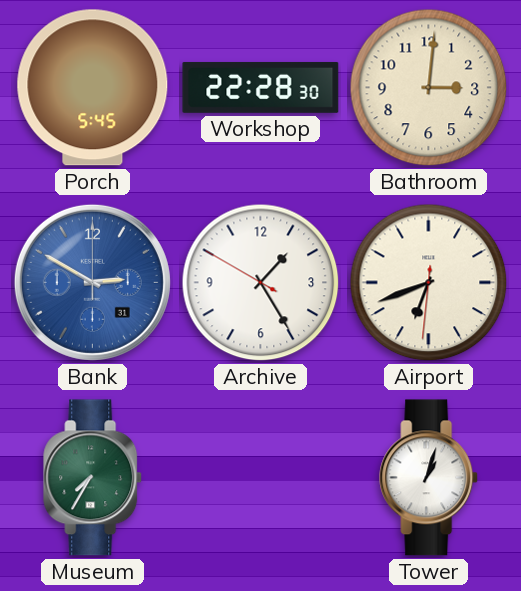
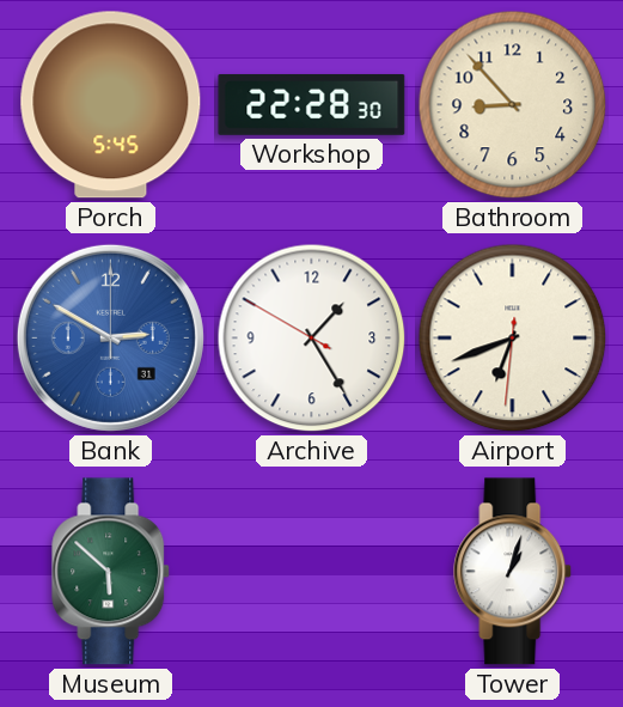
Bathroom: 3:01 -> 8:53 (513, 105)
Museum: 7:35 -> 5:52 (111, 572)
